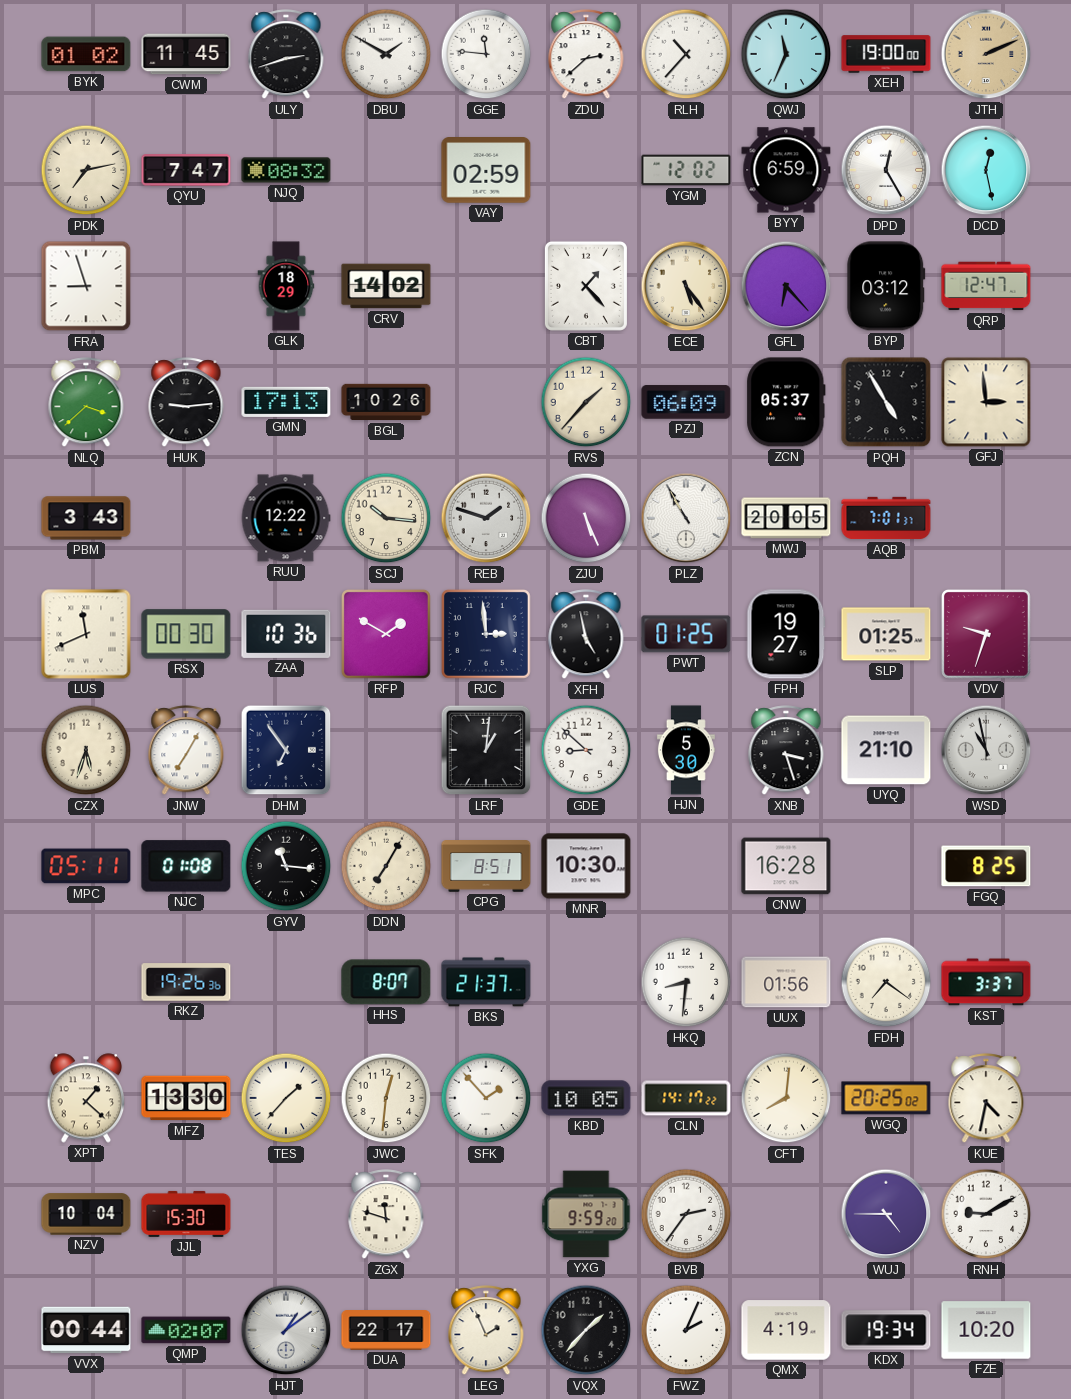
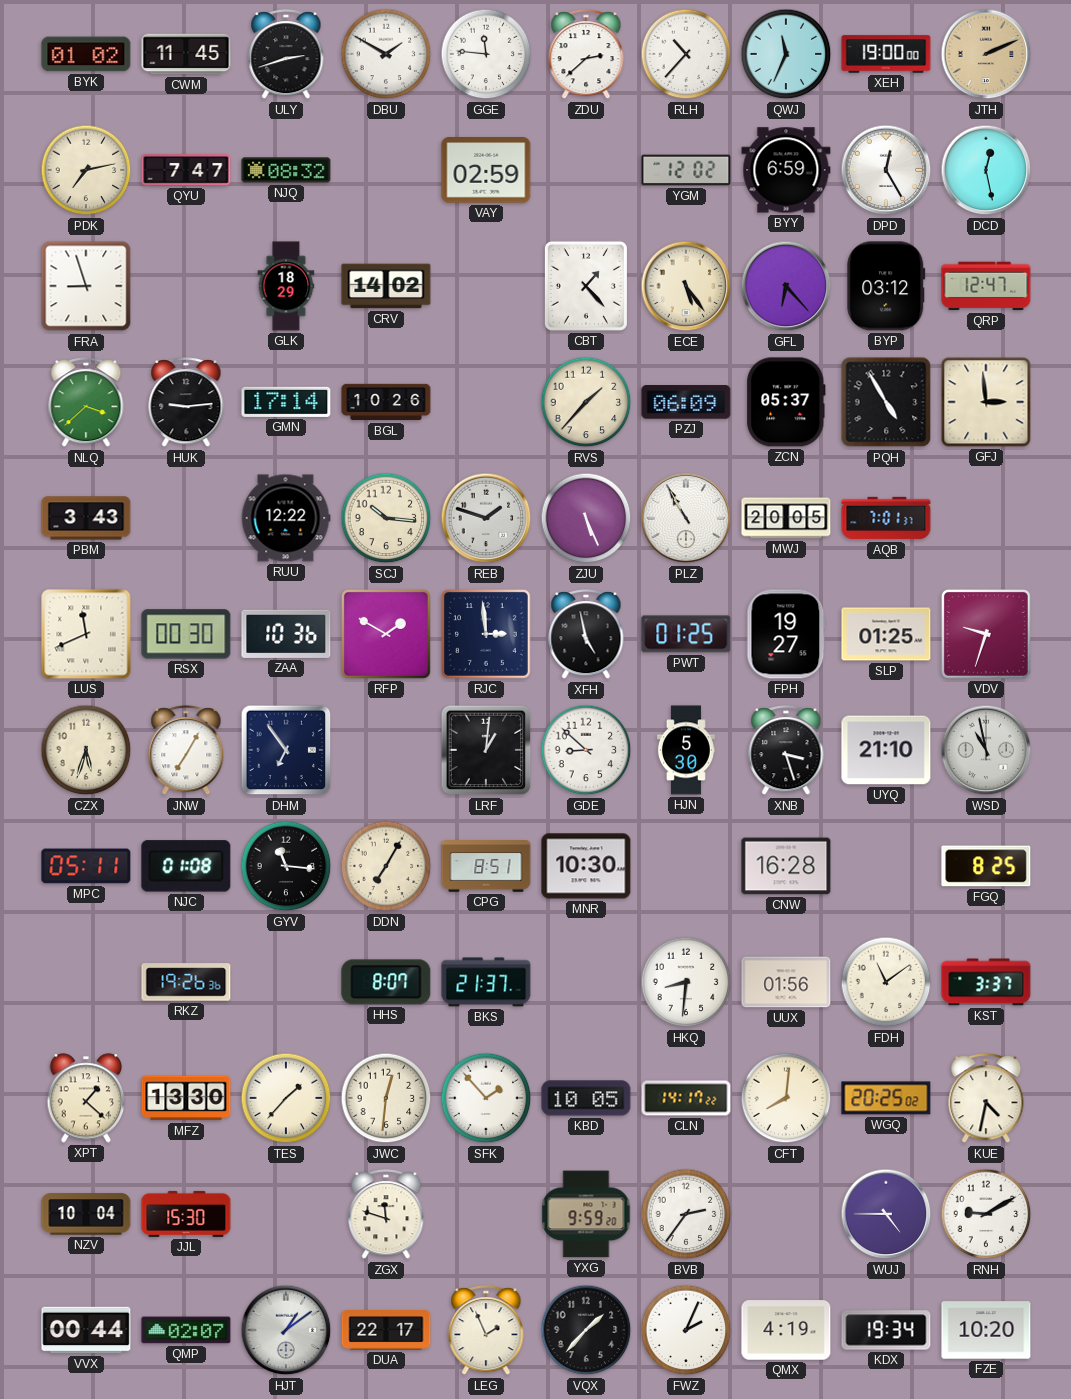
GMN: 17:13 -> 17:14 (286, 402)
FDH: 7:21 -> 11:09 (886, 982)
